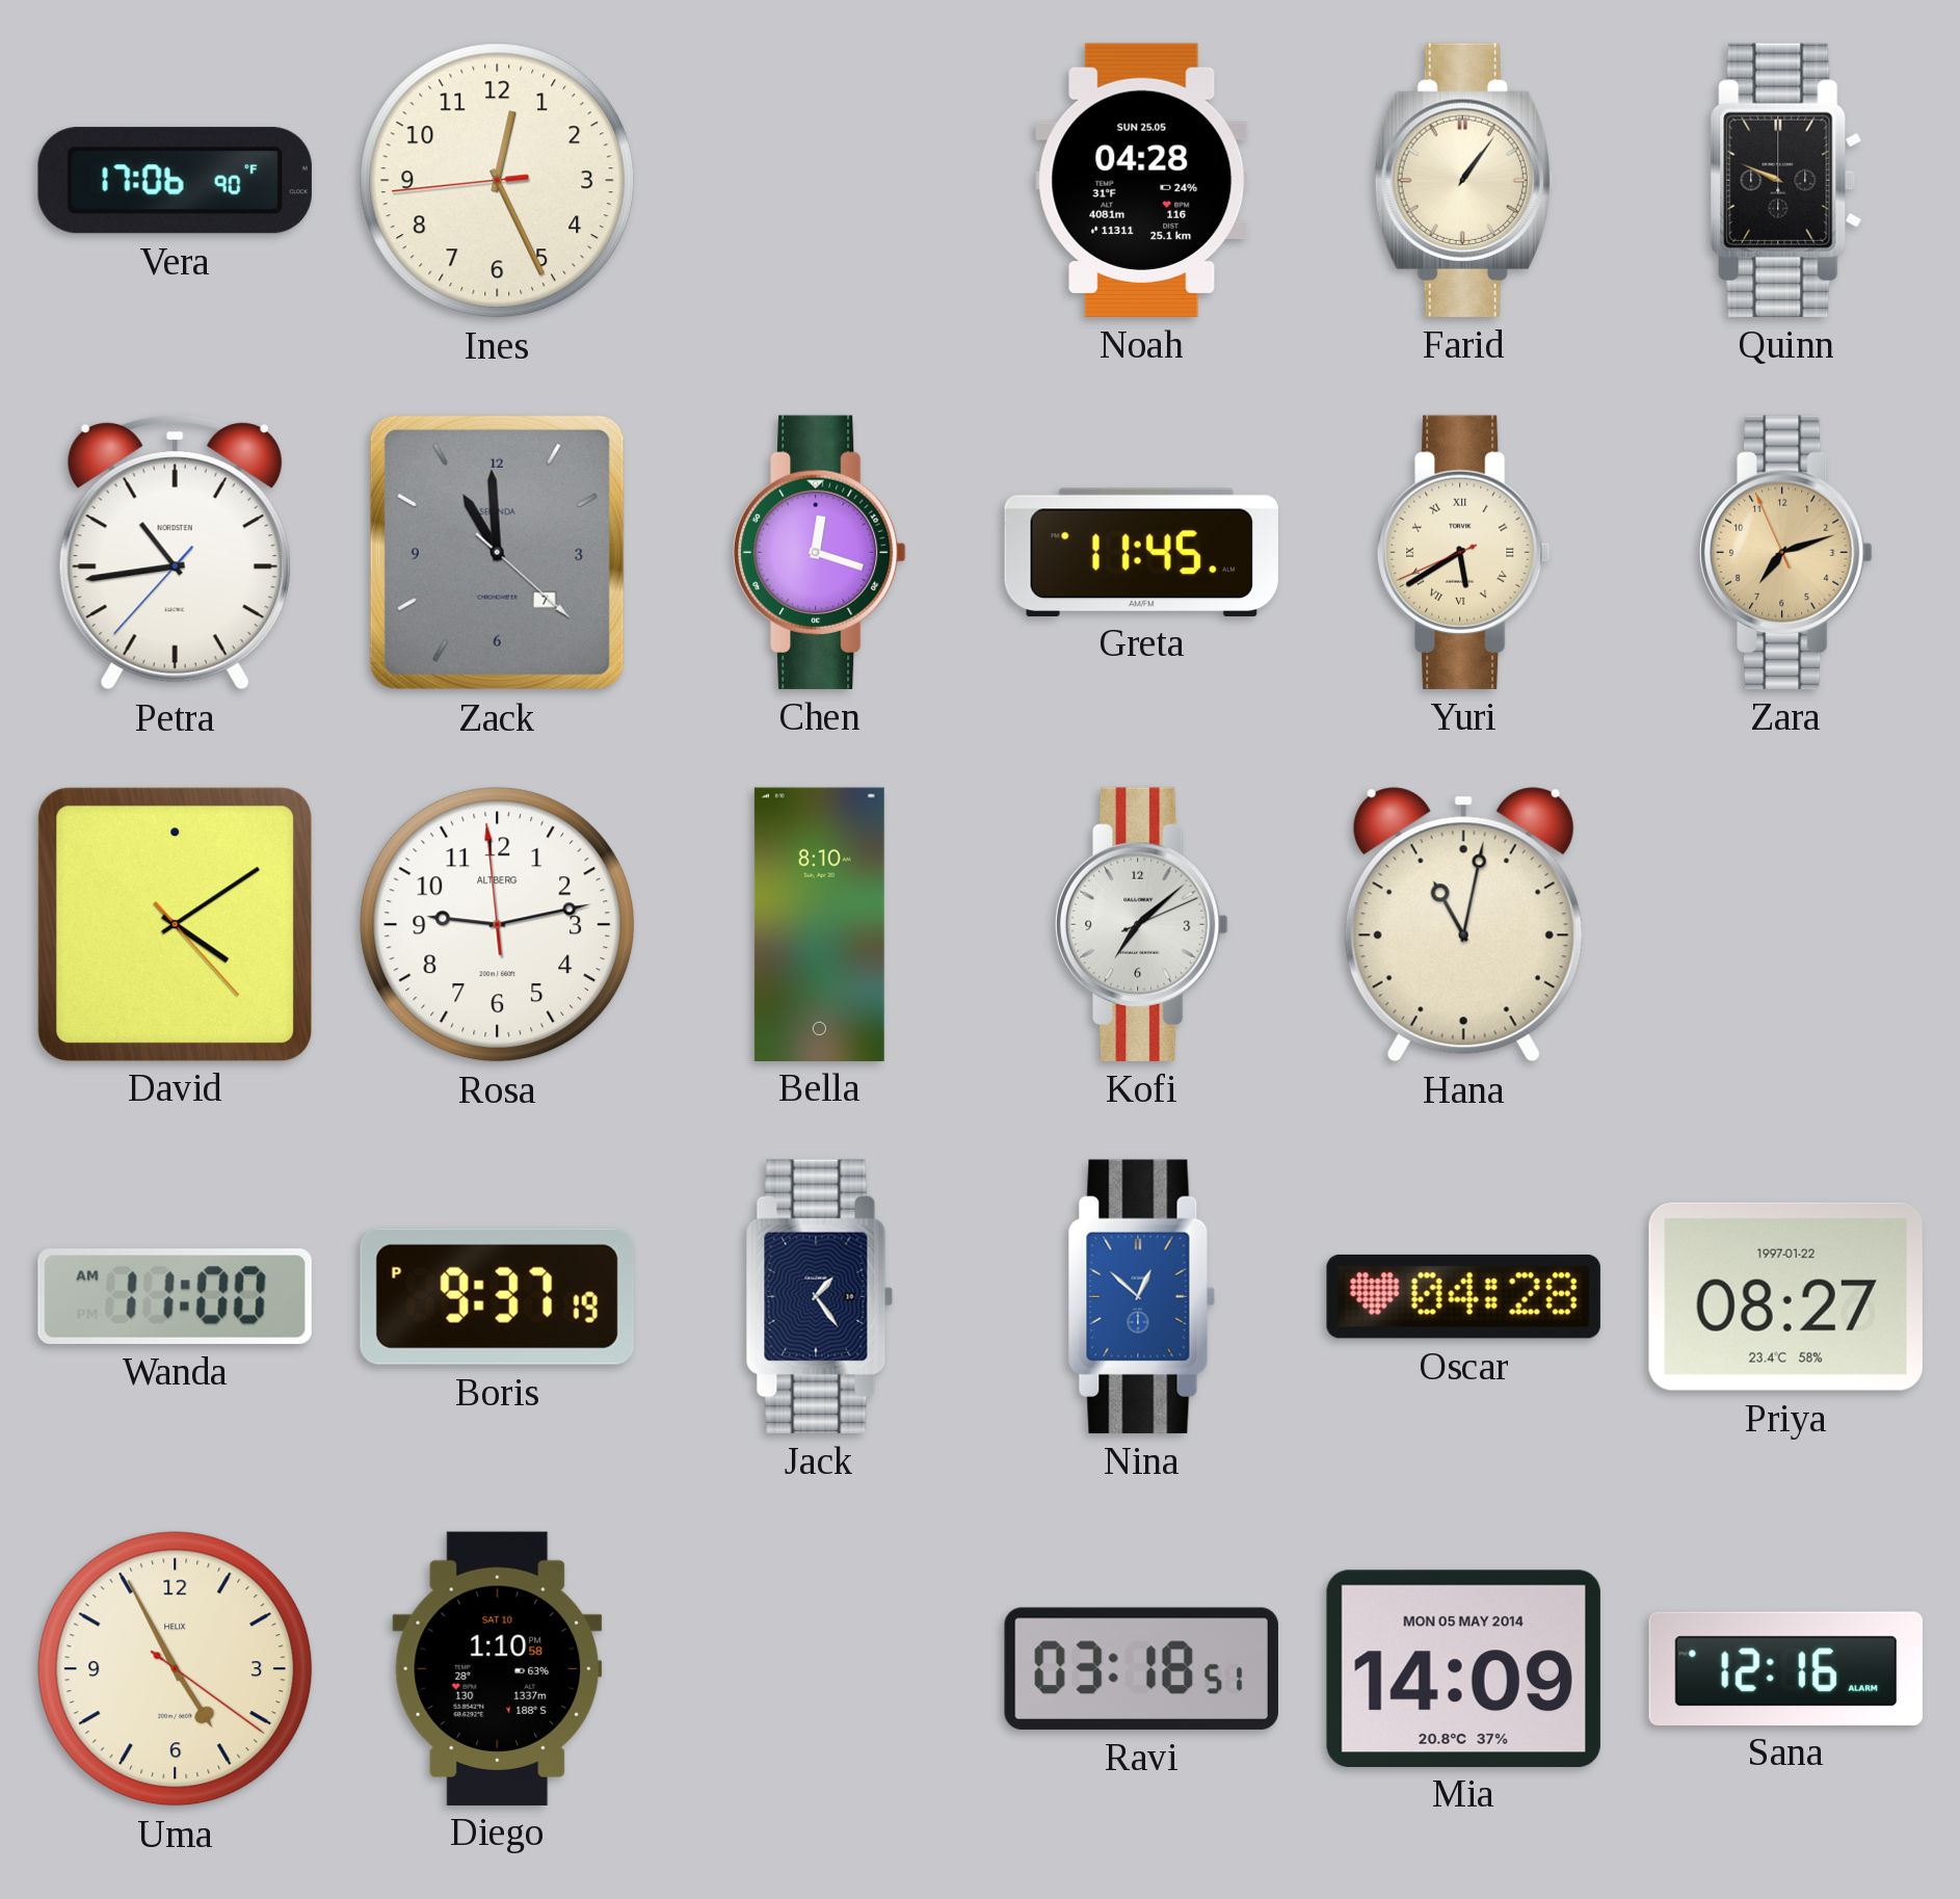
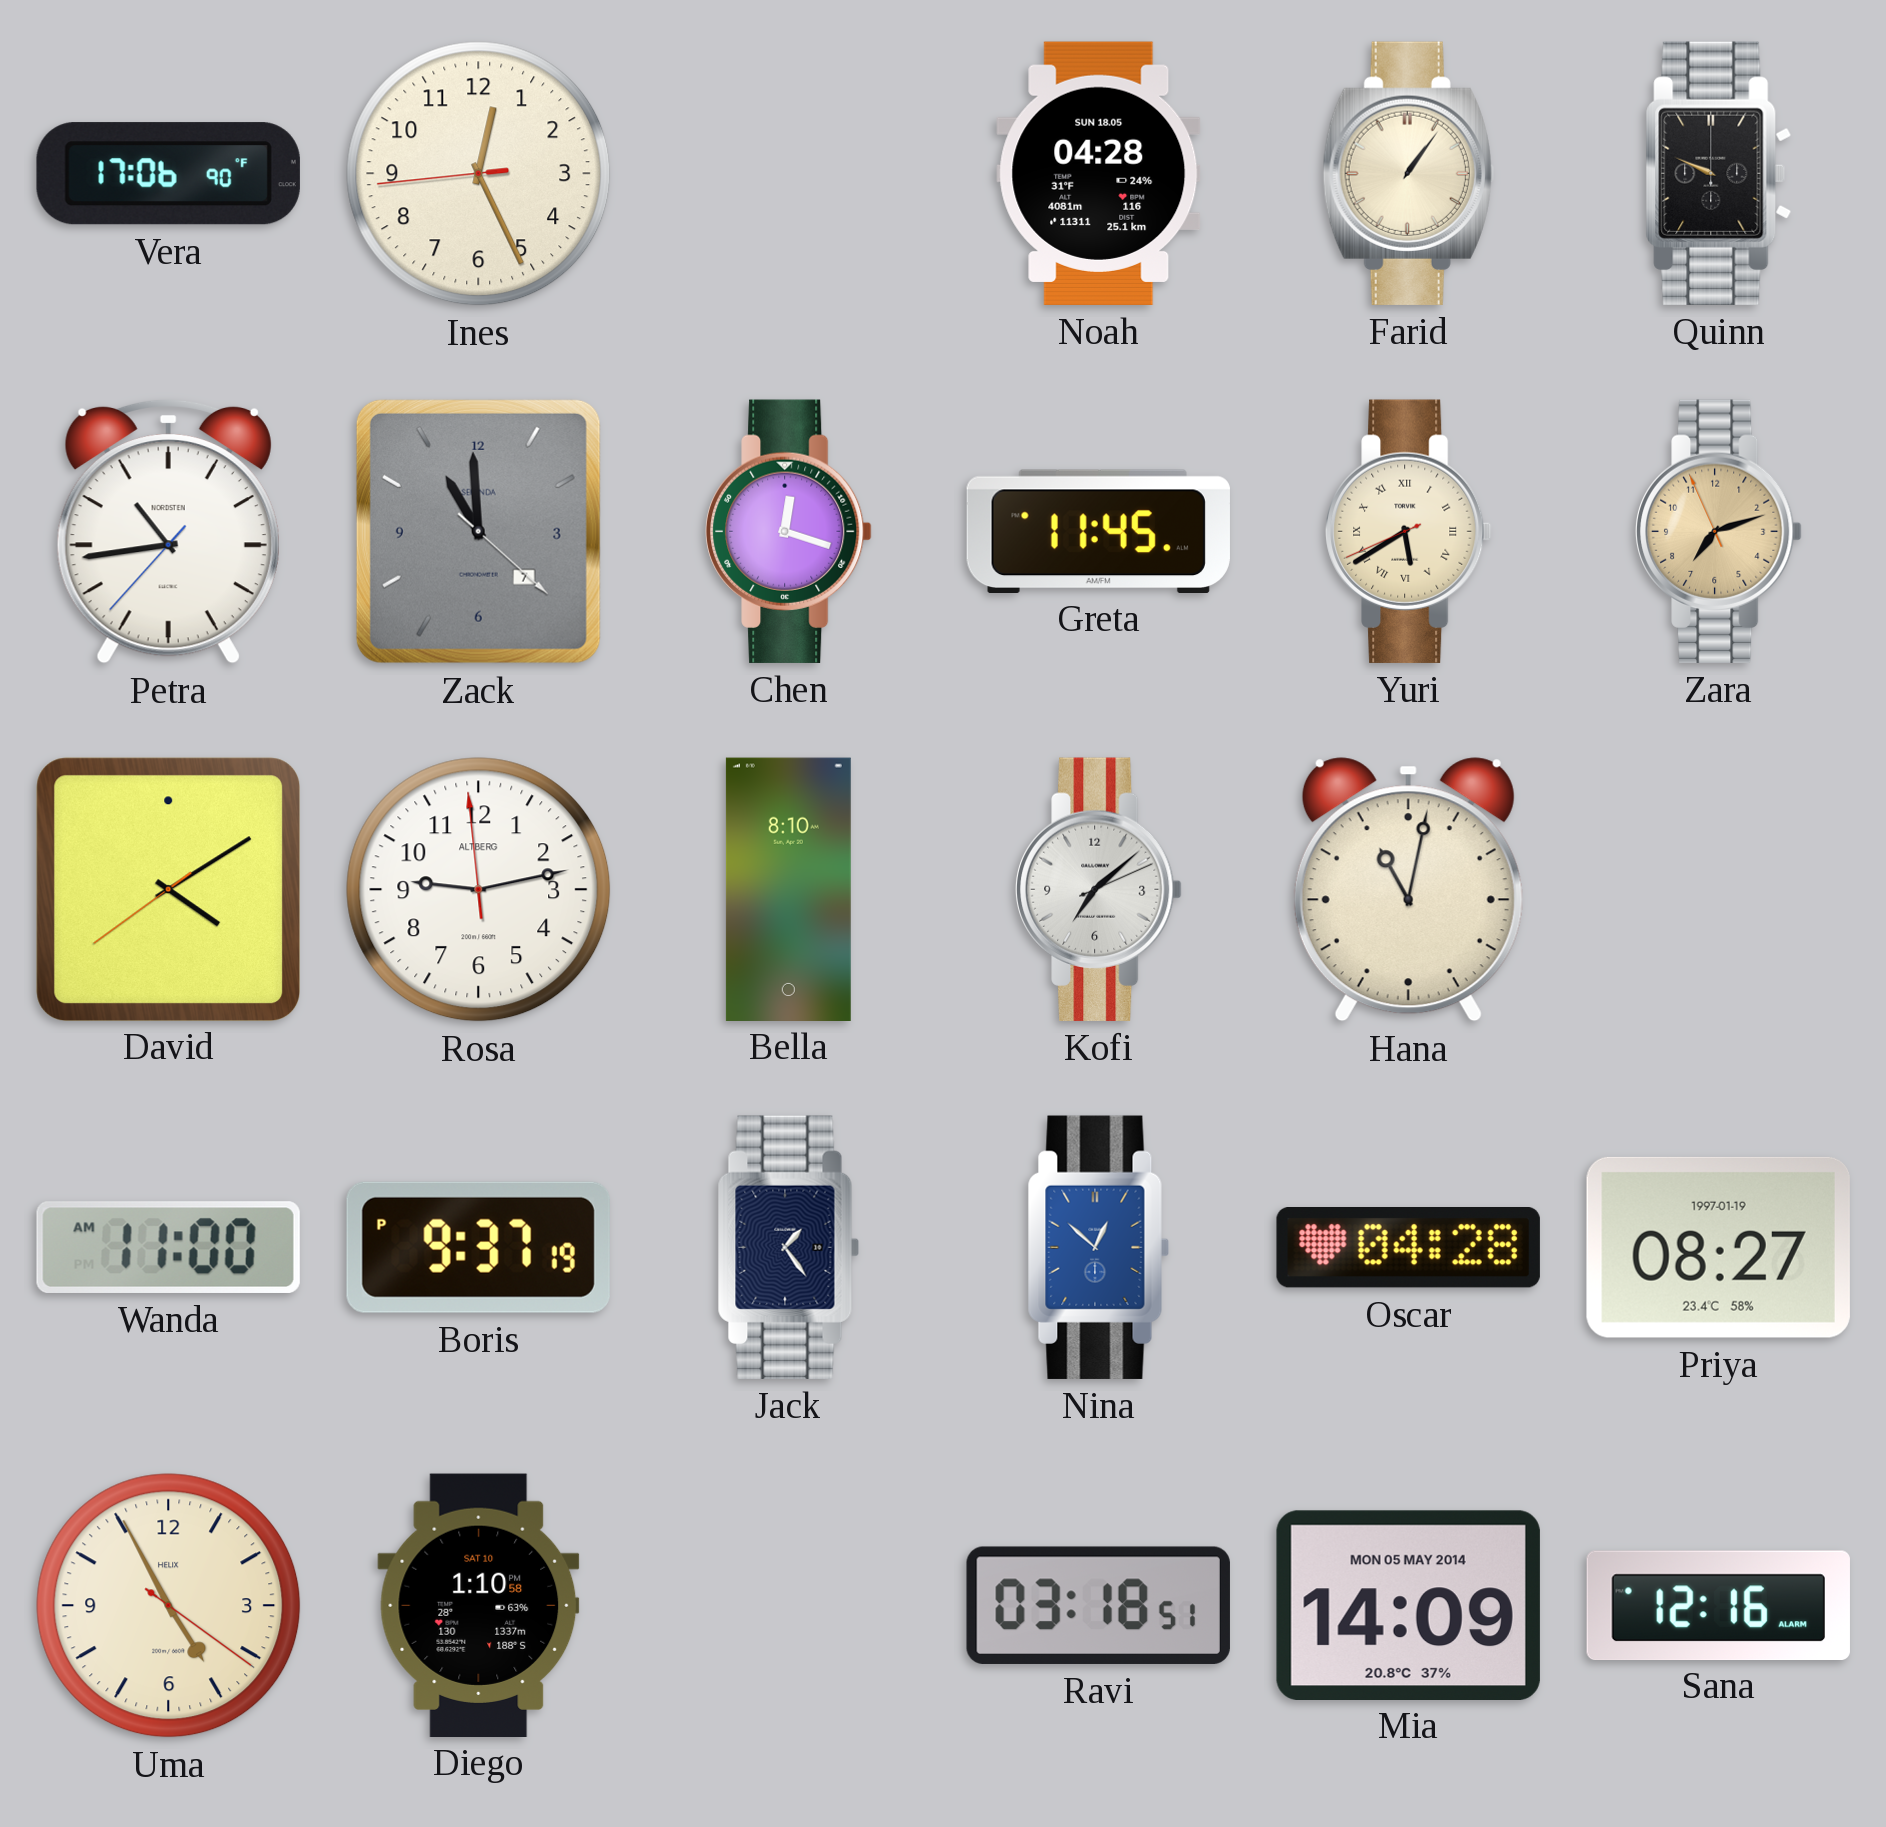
Noah date: SUN 25.05 -> SUN 18.05 (1099, 173)
David: 4:09:23 -> 4:09:39 (168, 889)
Priya date: 1997-01-22 -> 1997-01-19 (1718, 1247)
